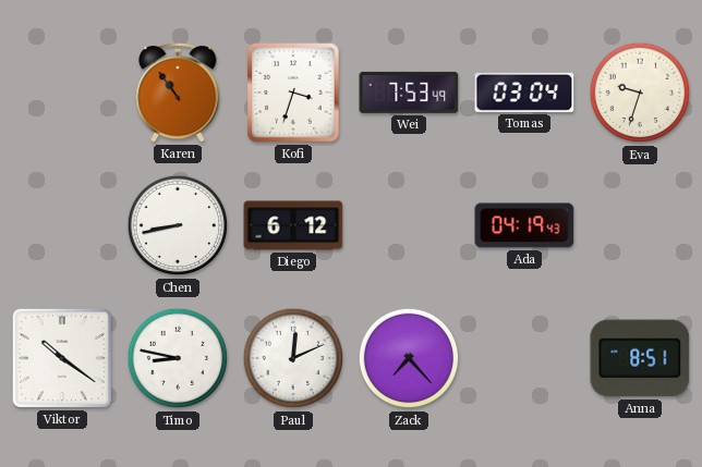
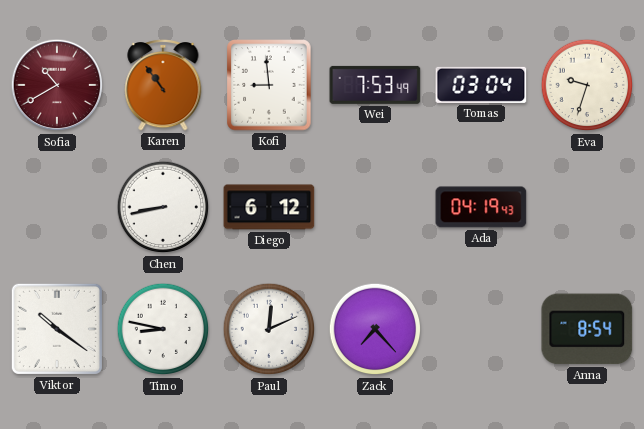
Sofia: none -> 10:40 (57, 85)
Kofi: 3:33 -> 8:59 (269, 85)
Anna: 8:51 -> 8:54 (587, 329)
